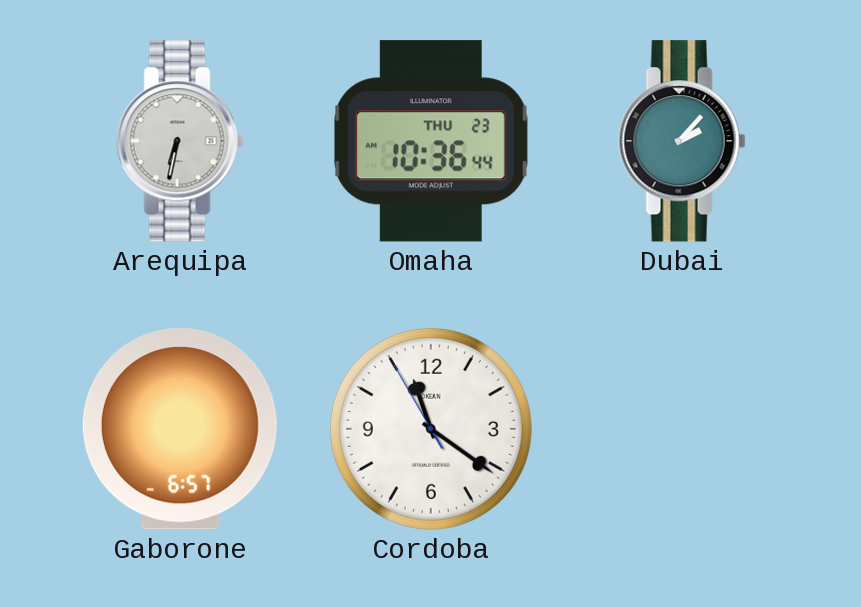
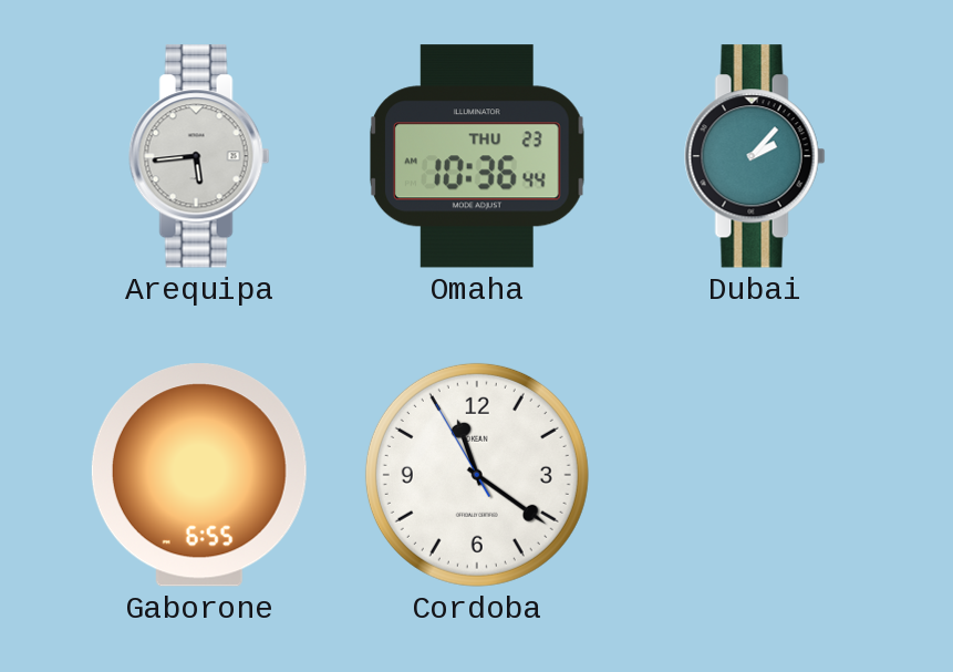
Arequipa: 6:32 -> 5:44 (199, 156)
Gaborone: 6:57 -> 6:55 (199, 475)
